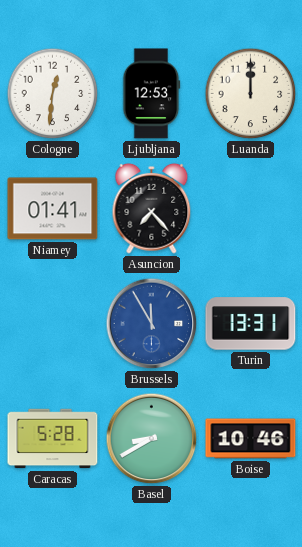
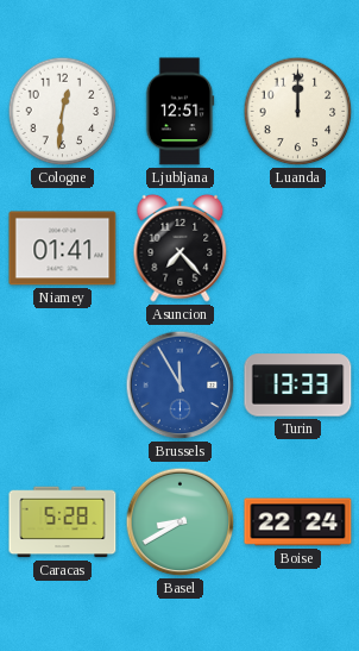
Ljubljana: 12:53 -> 12:51 (179, 112)
Turin: 13:31 -> 13:33 (298, 386)
Boise: 10:46 -> 22:24 (298, 522)
